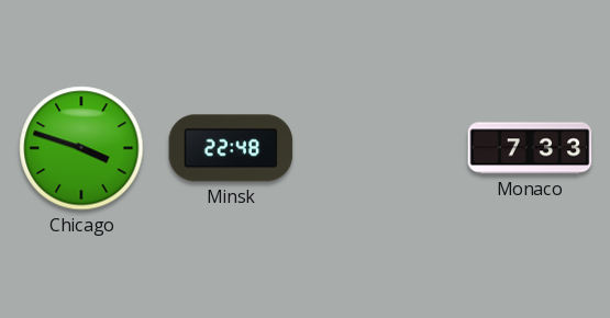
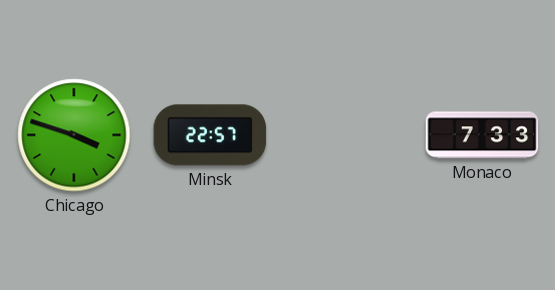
Minsk: 22:48 -> 22:57 (210, 135)
